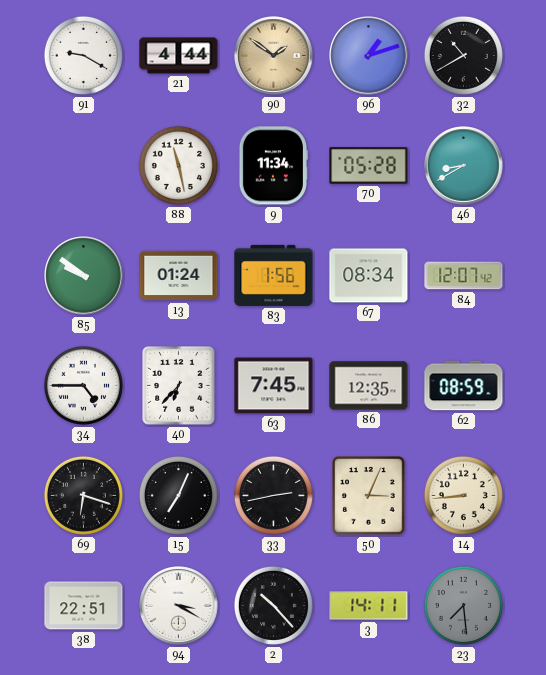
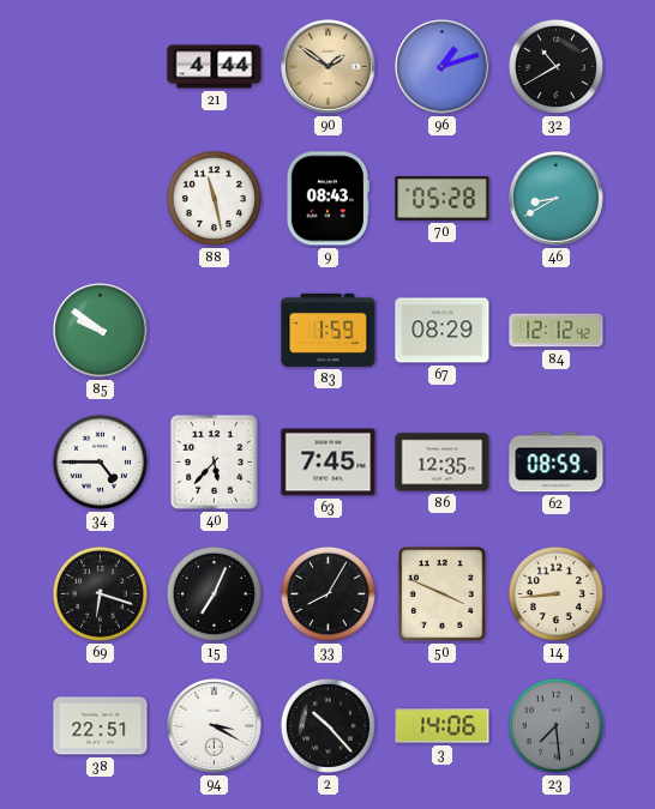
91: 9:20 -> none (83, 55)
9: 11:34 -> 08:43 (327, 199)
13: 01:24 -> none (179, 276)
83: 1:56 -> 1:59 (329, 330)
67: 08:34 -> 08:29 (443, 331)
84: 12:07 -> 12:12 (557, 331)
40: 6:37 -> 5:37 (215, 463)
33: 2:43 -> 8:05 (327, 593)
50: 3:04 -> 3:49 (443, 594)
3: 14:11 -> 14:06 (443, 726)
